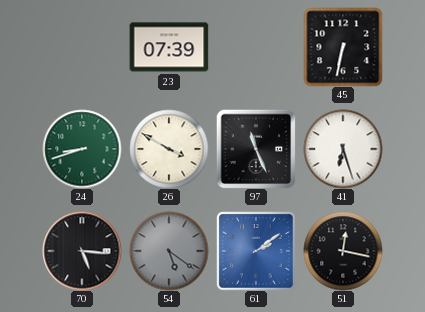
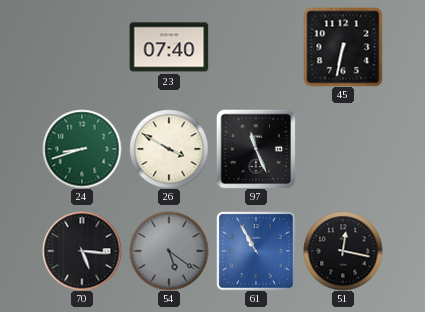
23: 07:39 -> 07:40 (169, 47)
41: 6:27 -> none (343, 149)
61: 2:09 -> 10:55 (256, 251)
